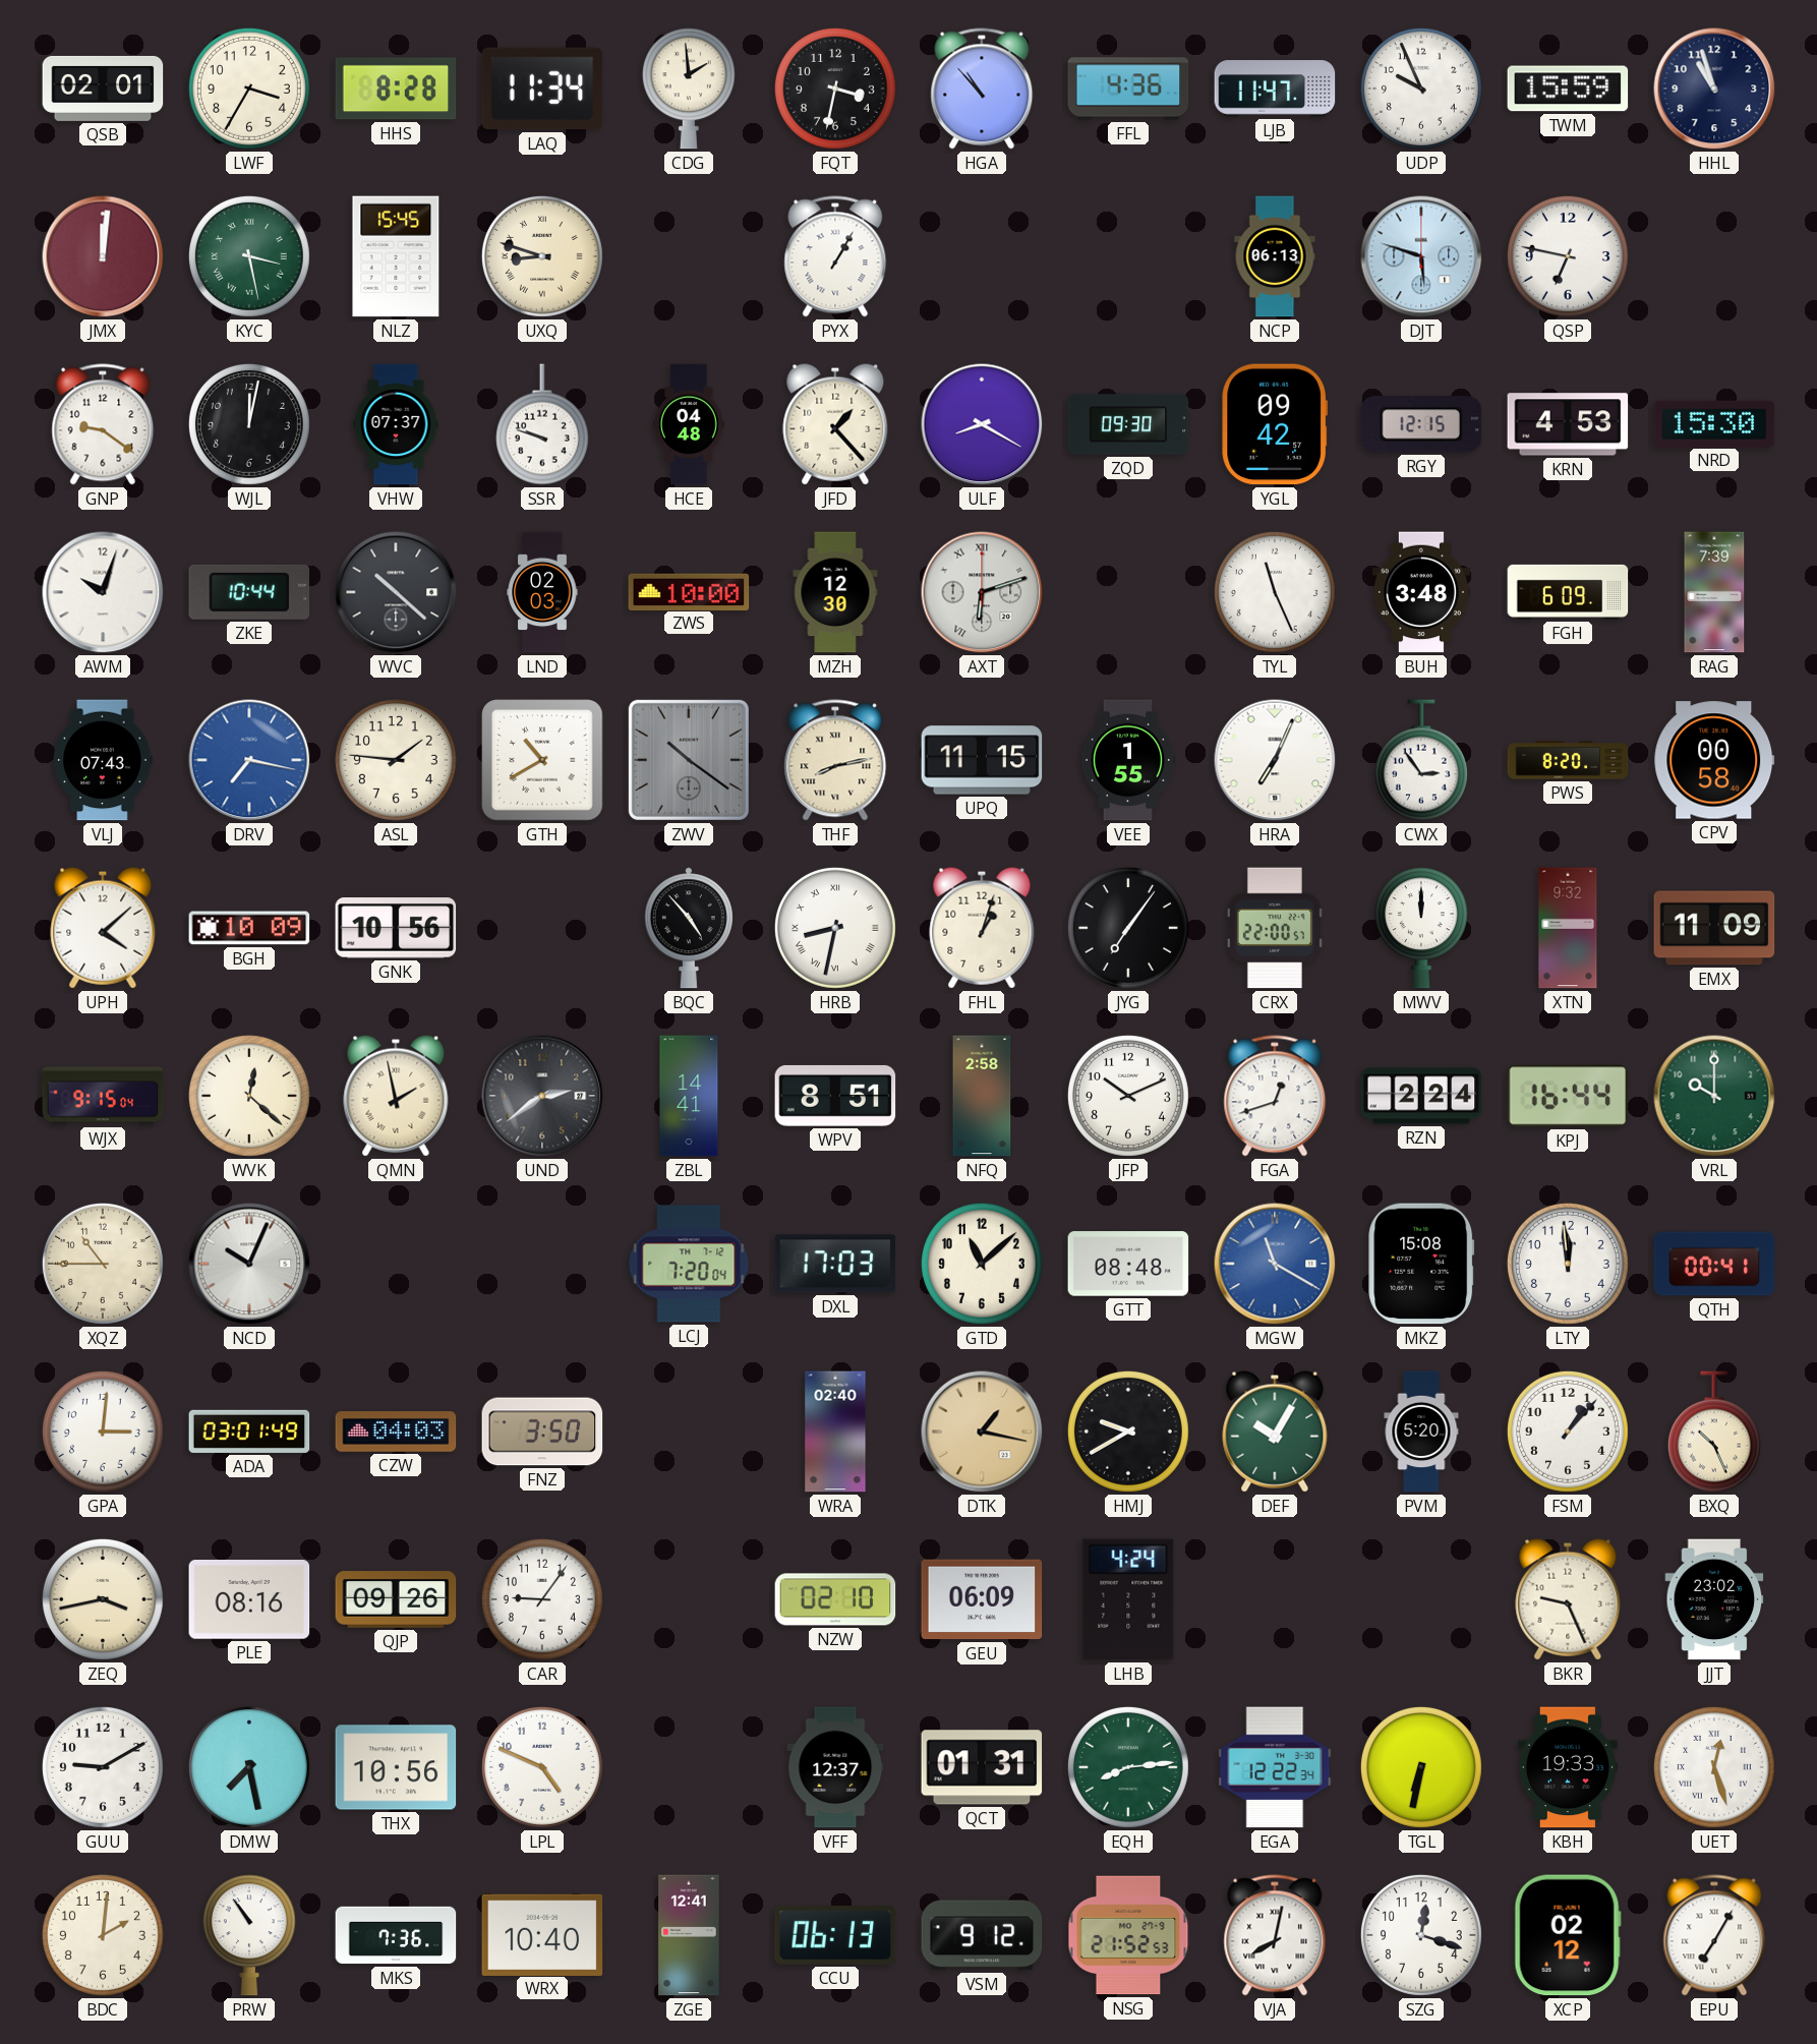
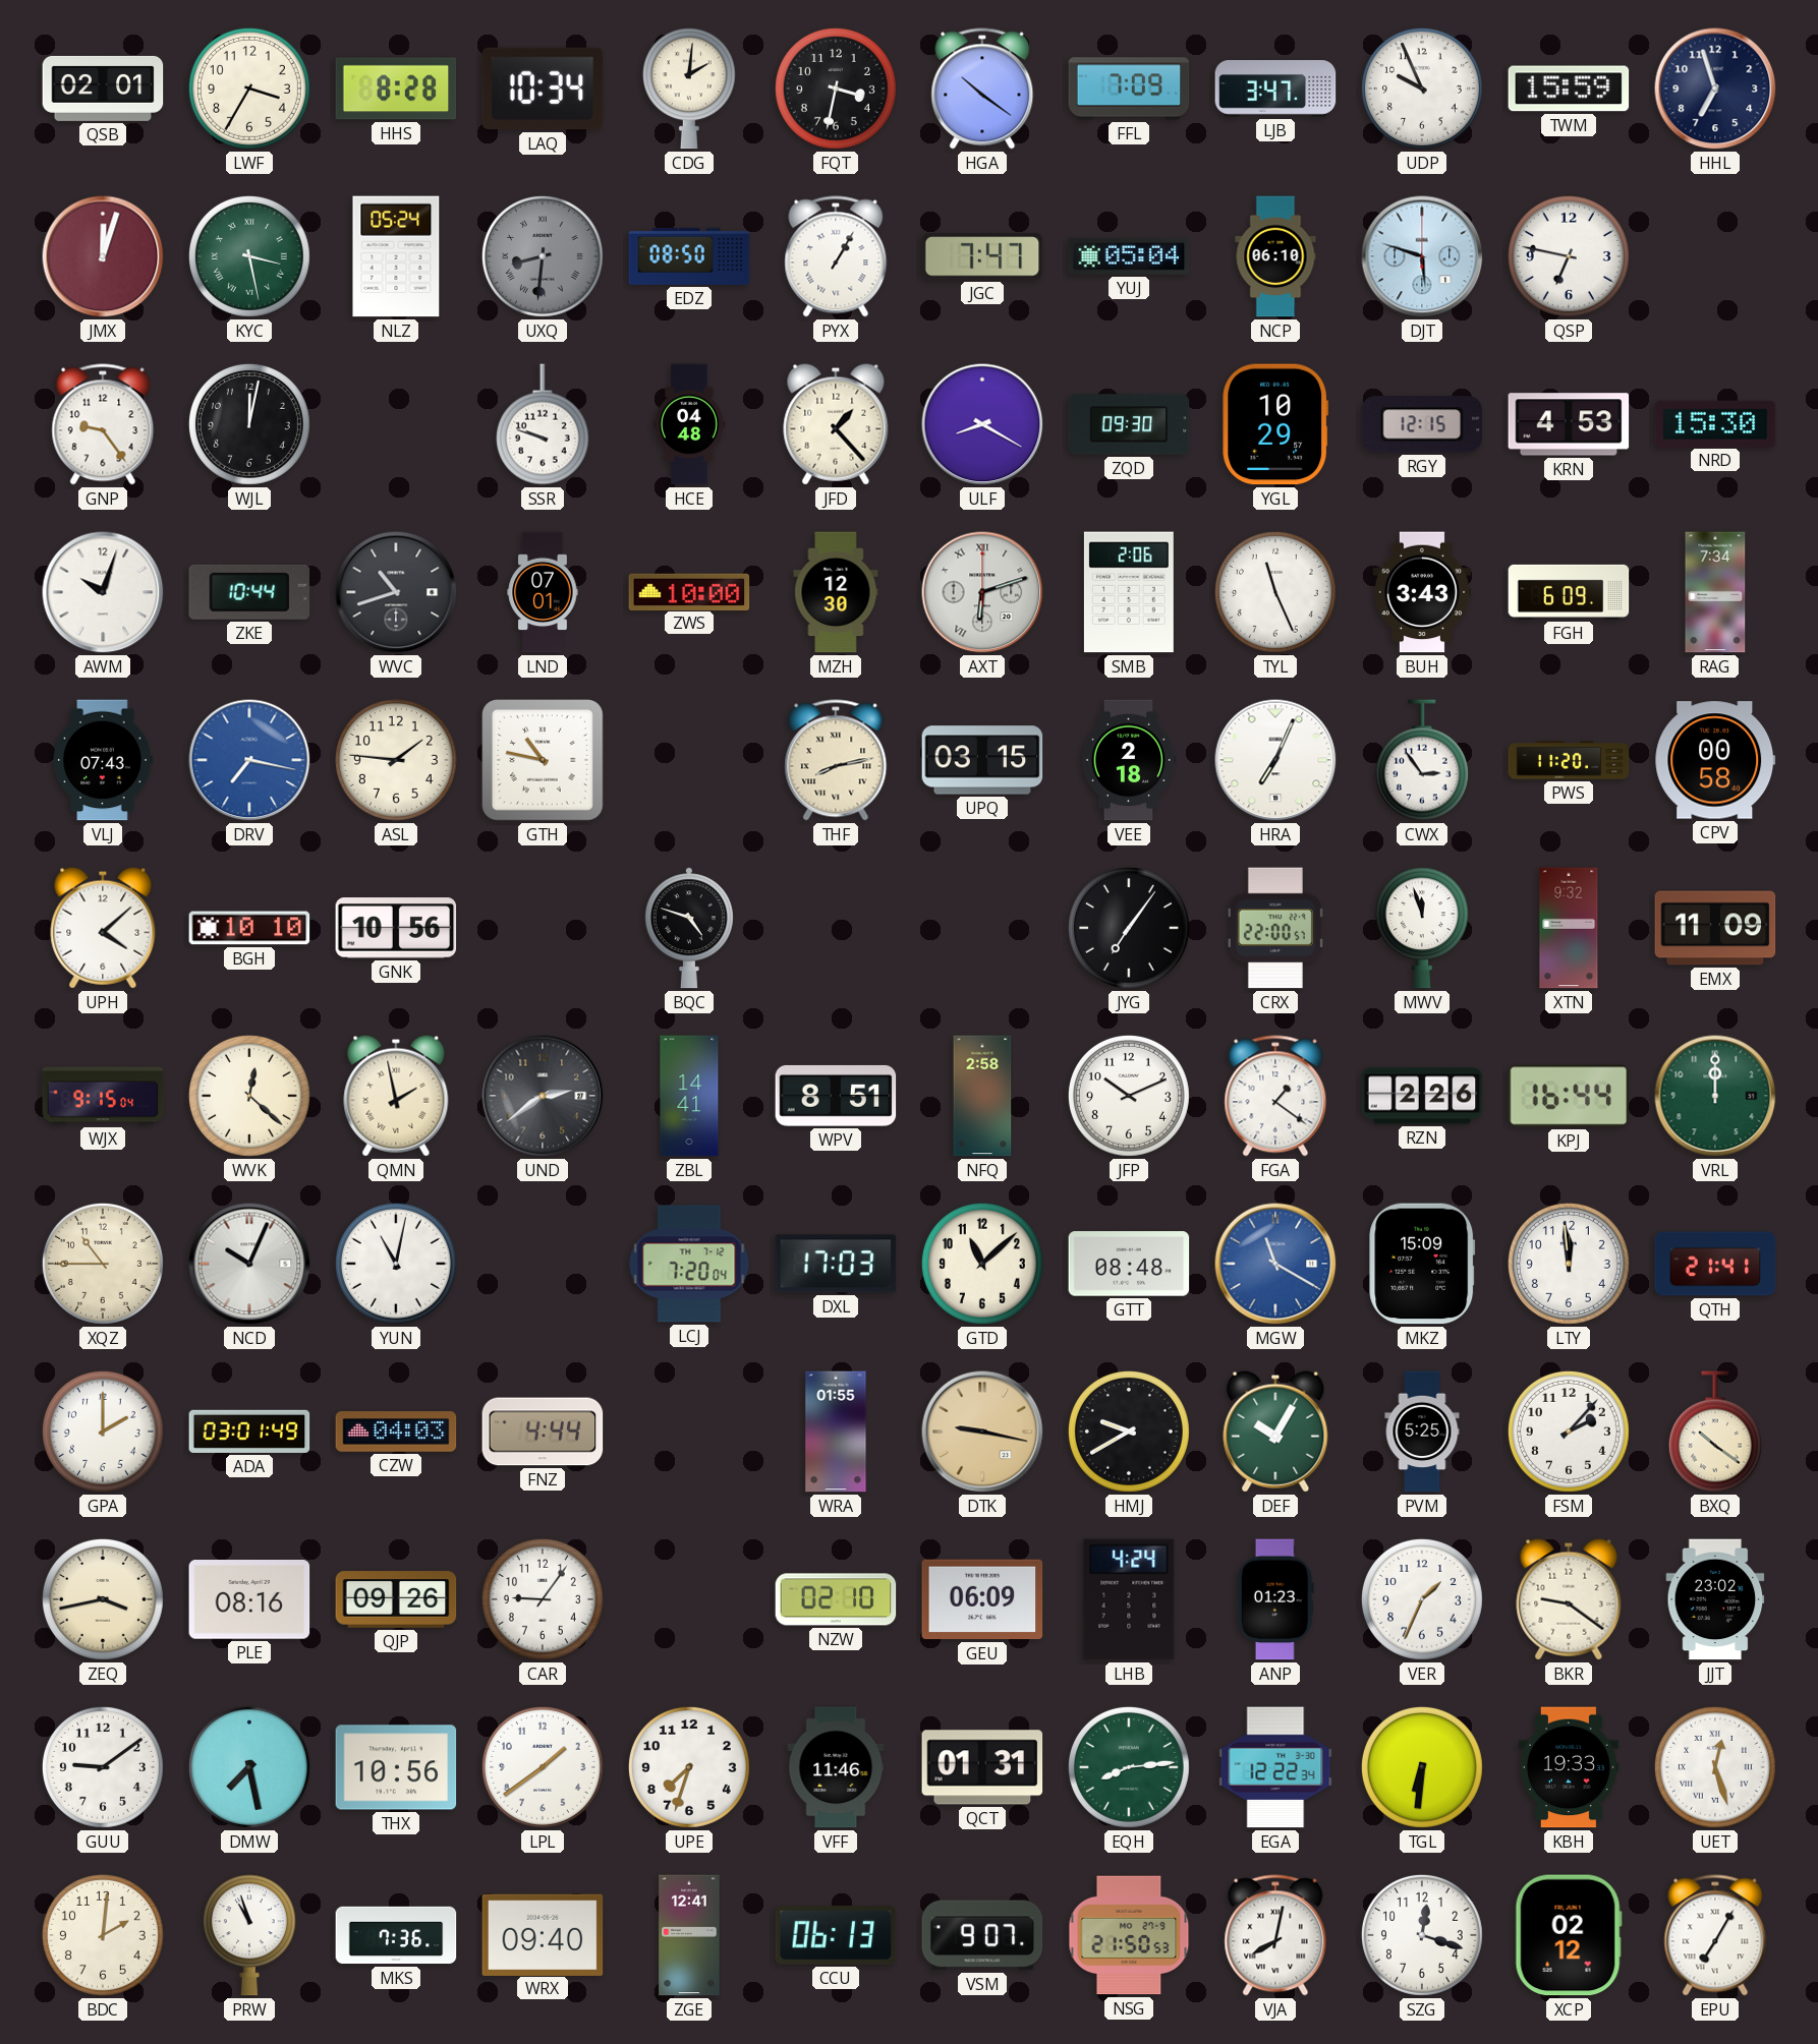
LAQ: 11:34 -> 10:34 (543, 89)
CDG: 1:59 -> 2:01 (689, 89)
HGA: 10:53 -> 10:21 (982, 89)
FFL: 4:36 -> 7:09 (1129, 89)
LJB: 11:47 -> 3:47 (1275, 89)
HHL: 10:57 -> 6:57 (1715, 89)
JMX: 12:01 -> 12:03 (103, 256)
NLZ: 15:45 -> 05:24 (396, 256)
UXQ: 8:48 -> 8:31 (543, 256)
UXQ dial: cream -> grey (543, 256)
EDZ: none -> 08:50 (689, 256)
JGC: none -> 7:47 (982, 256)
YUJ: none -> 05:04 (1129, 256)
NCP: 06:13 -> 06:10 (1275, 256)
GNP: 9:21 -> 9:24 (103, 424)
VHW: 07:37 -> none (396, 424)
YGL: 09:42 -> 10:29 (1275, 424)
WVC: 10:22 -> 10:42 (396, 592)
LND: 02:03 -> 07:01 (543, 592)
SMB: none -> 2:06 (1129, 592)
BUH: 3:48 -> 3:43 (1421, 592)
RAG: 7:39 -> 7:34 (1715, 592)
GTH: 10:40 -> 10:47 (543, 760)
ZWV: 10:21 -> none (689, 760)
UPQ: 11:15 -> 03:15 (982, 760)
VEE: 1:55 -> 2:18 (1129, 760)
PWS: 8:20 -> 11:20 (1569, 760)
BGH: 10:09 -> 10:10 (249, 928)
BQC: 4:53 -> 4:48 (689, 928)
HRB: 8:32 -> none (835, 928)
FHL: 1:03 -> none (982, 928)
MWV: 12:00 -> 11:57 (1422, 928)
FGA: 12:42 -> 1:21 (1275, 1096)
RZN: 2:24 -> 2:26 (1422, 1096)
VRL: 10:00 -> 12:00 (1715, 1096)
YUN: none -> 11:02 (396, 1264)
MKZ: 15:08 -> 15:09 (1422, 1264)
QTH: 00:41 -> 21:41 (1715, 1264)
GPA: 3:01 -> 2:00 (103, 1432)
FNZ: 3:50 -> 4:44 (543, 1432)
WRA: 02:40 -> 01:55 (836, 1432)
DTK: 1:17 -> 9:17 (982, 1432)
PVM: 5:20 -> 5:25 (1422, 1432)
FSM: 1:07 -> 2:07 (1569, 1432)
BXQ: 10:26 -> 10:21 (1715, 1432)
ANP: none -> 01:23 (1275, 1599)
VER: none -> 1:34 (1422, 1599)
BKR: 9:26 -> 9:21 (1569, 1599)
GUU: 9:10 -> 9:09 (103, 1767)
LPL: 4:49 -> 1:39 (543, 1767)
UPE: none -> 7:33 (689, 1767)
VFF: 12:37 -> 11:46 (836, 1767)
TGL: 6:32 -> 6:31 (1422, 1767)
PRW: 10:54 -> 10:57 (249, 1935)
WRX: 10:40 -> 09:40 (543, 1934)
VSM: 9:12 -> 9:07 (982, 1935)
NSG: 21:52 -> 21:50 (1129, 1935)
